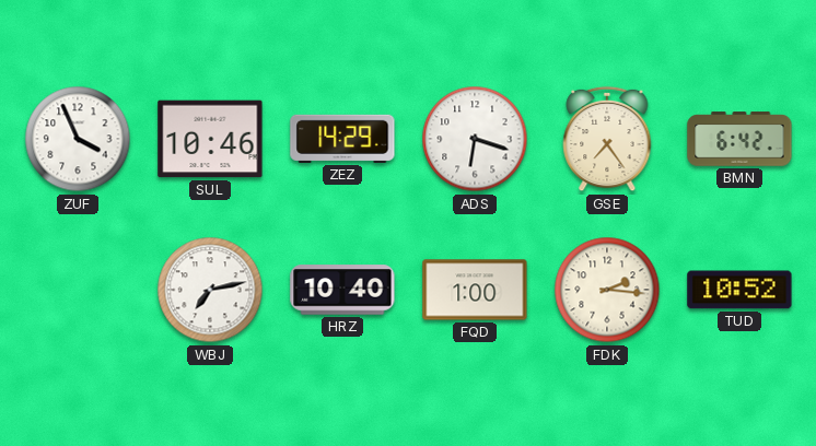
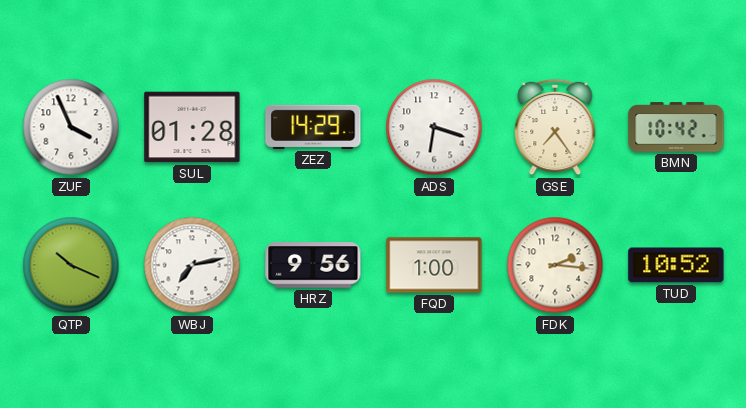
SUL: 10:46 -> 01:28 (192, 127)
BMN: 6:42 -> 10:42 (676, 127)
QTP: none -> 10:19 (71, 265)
HRZ: 10:40 -> 9:56 (313, 265)
